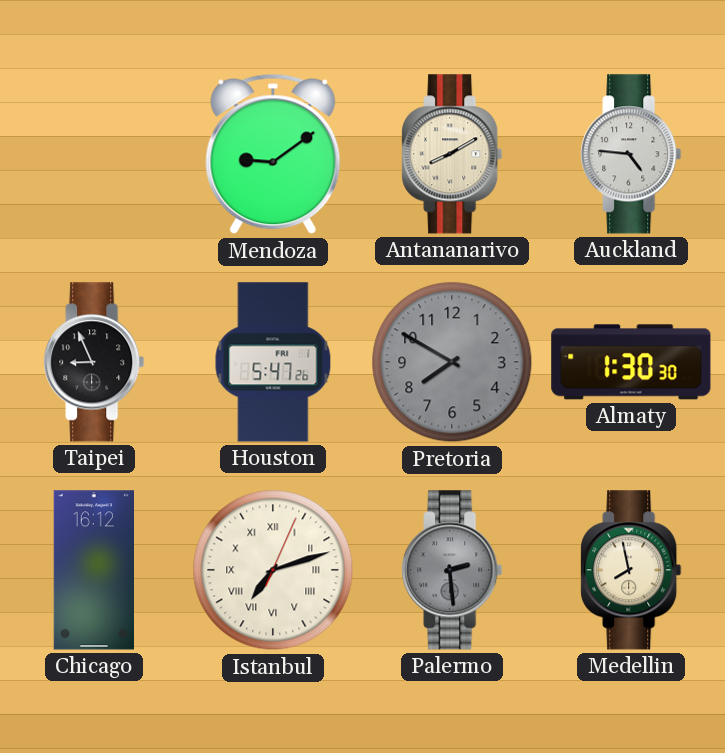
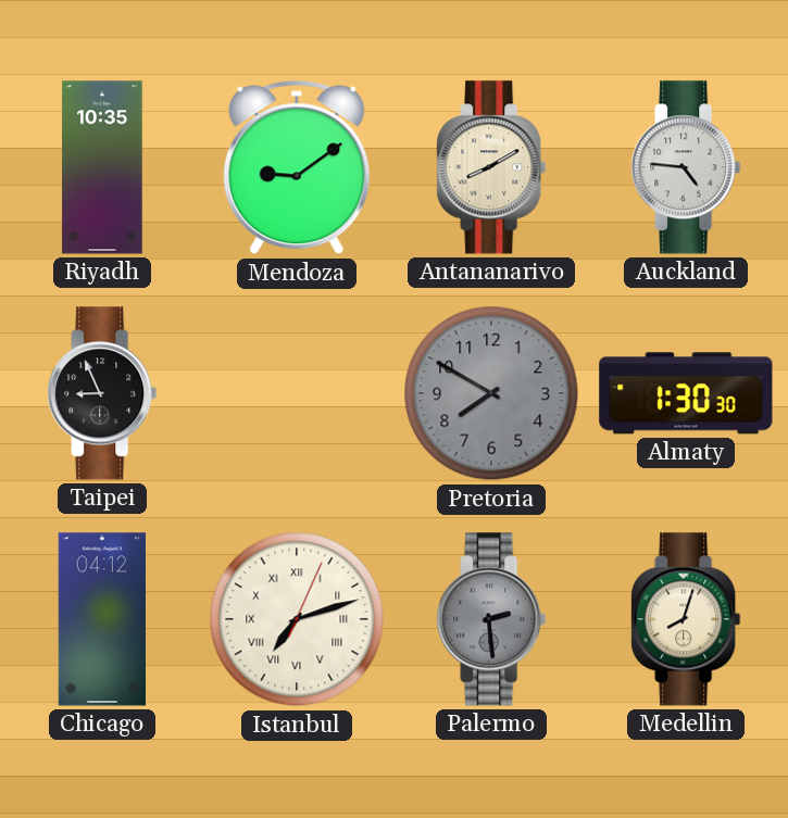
Riyadh: none -> 10:35 (102, 167)
Houston: 5:47 -> none (273, 362)
Chicago: 16:12 -> 04:12 (101, 619)
Medellin: 7:58 -> 8:03 (686, 619)
